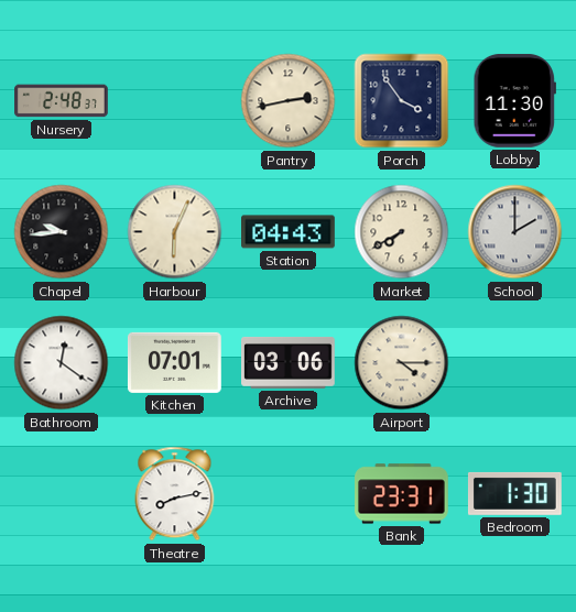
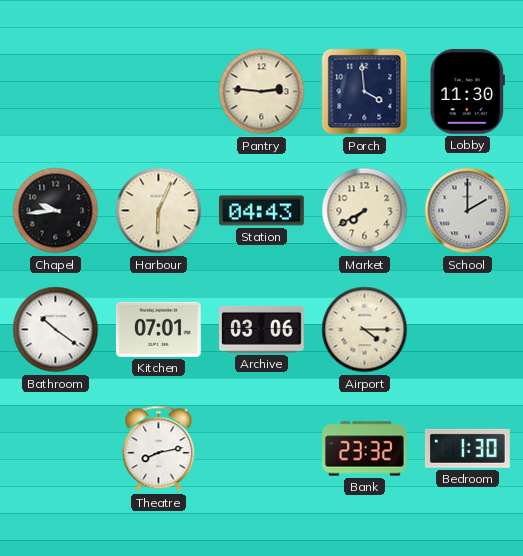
Nursery: 2:48 -> none (62, 101)
Pantry: 2:43 -> 2:46 (262, 92)
Porch: 3:54 -> 3:59 (365, 92)
Bathroom: 12:21 -> 10:21 (56, 330)
Bank: 23:31 -> 23:32 (365, 449)
